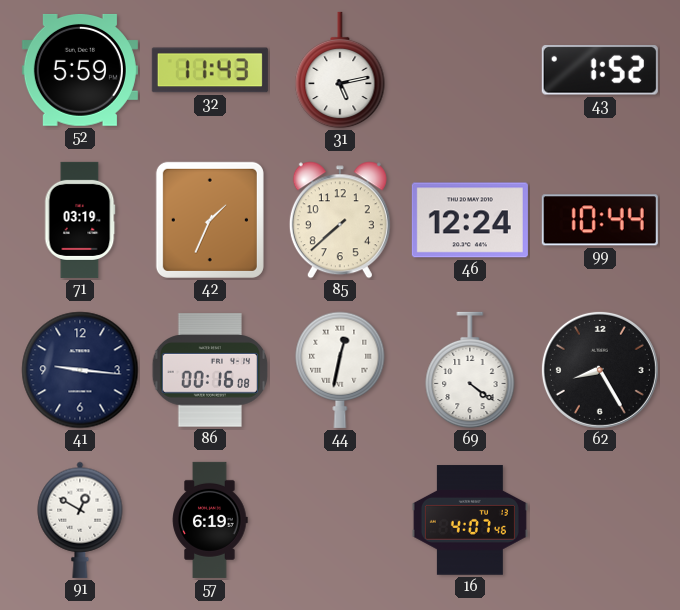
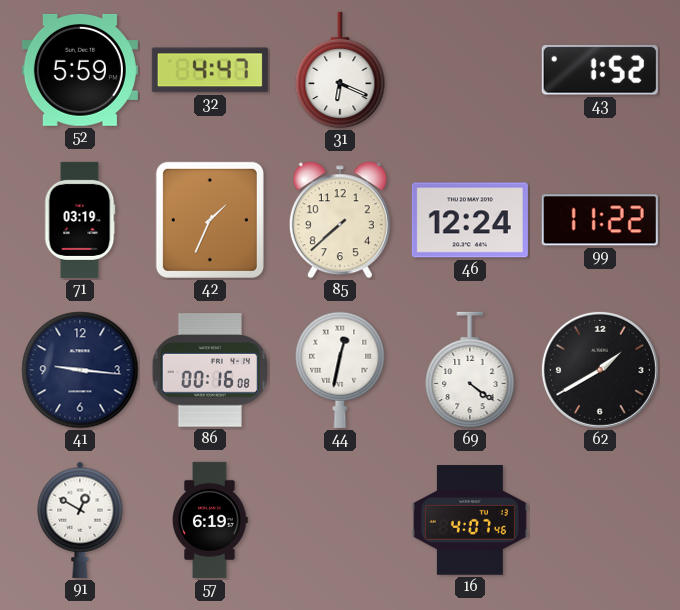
32: 11:43 -> 4:47 (210, 70)
31: 5:13 -> 6:19 (340, 70)
99: 10:44 -> 11:22 (600, 220)
62: 8:25 -> 1:40 (600, 370)
